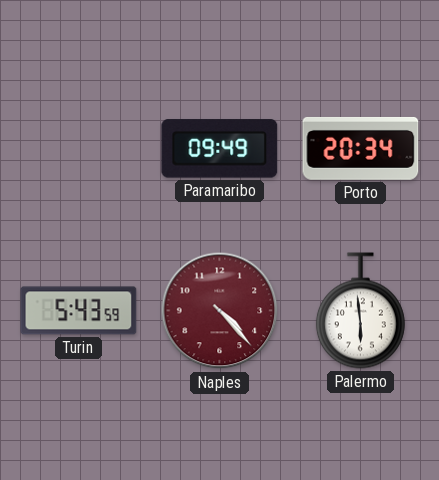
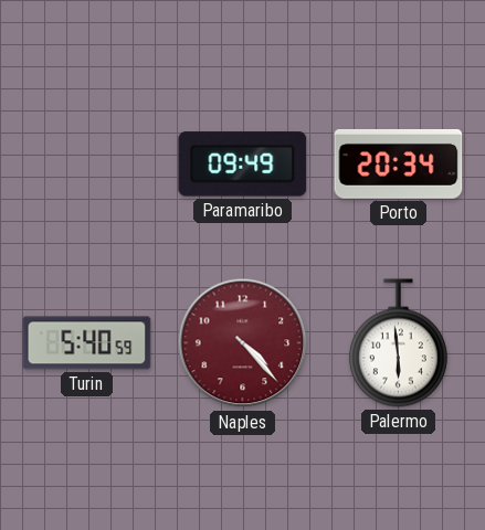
Turin: 5:43 -> 5:40 (87, 343)
